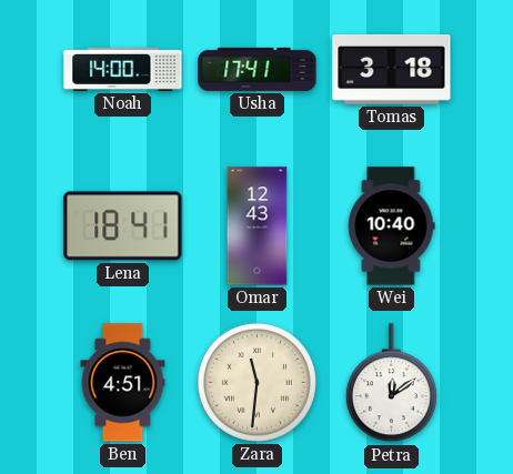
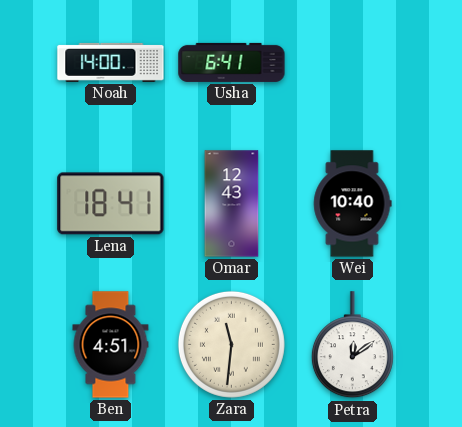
Usha: 17:41 -> 6:41 (232, 62)
Tomas: 3:18 -> none (392, 70)
